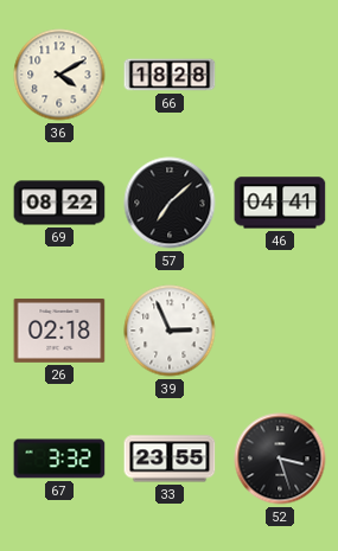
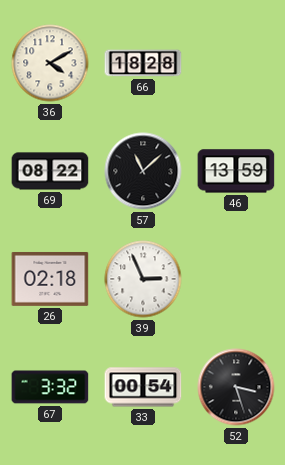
57: 7:08 -> 11:08 (143, 171)
46: 04:41 -> 13:59 (236, 171)
33: 23:55 -> 00:54 (143, 387)
